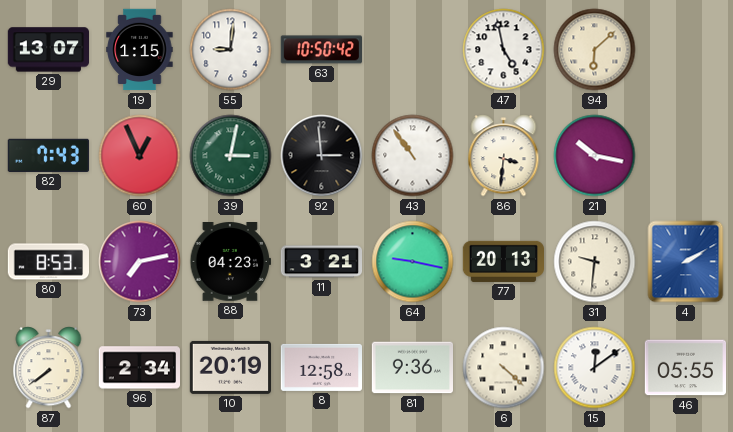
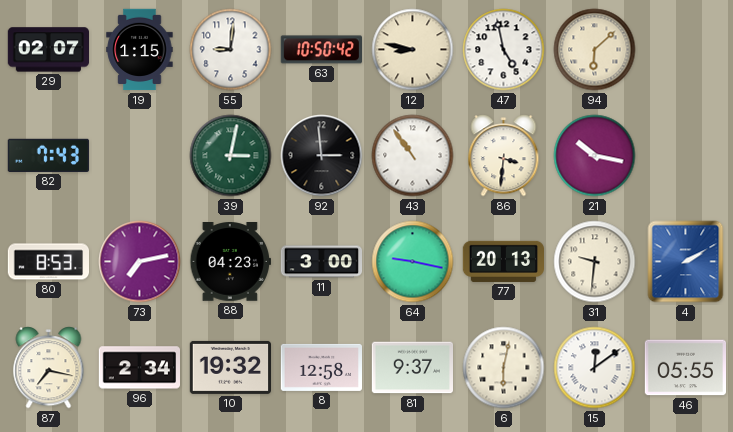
29: 13:07 -> 02:07 (48, 50)
12: none -> 8:47 (413, 50)
60: 12:56 -> none (140, 156)
11: 3:21 -> 3:00 (321, 262)
87: 7:39 -> 7:17 (49, 368)
10: 20:19 -> 19:32 (230, 367)
81: 9:36 -> 9:37 (412, 368)
6: 4:22 -> 6:02 (504, 368)
